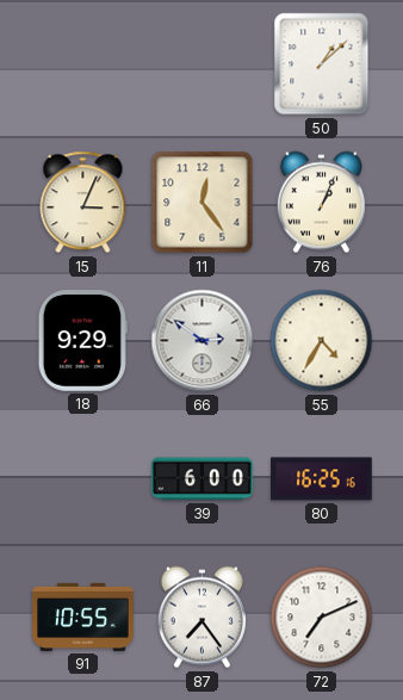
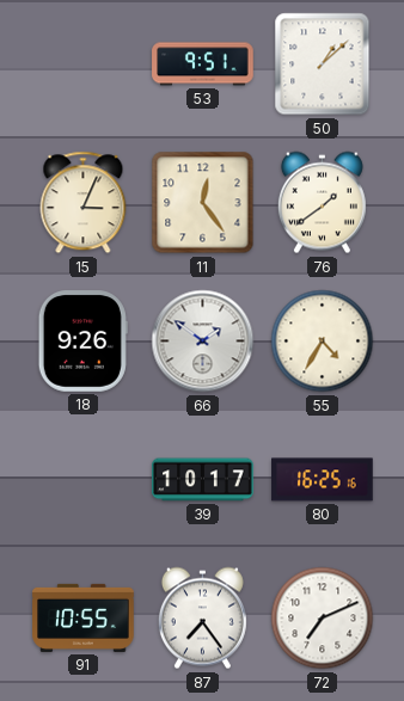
53: none -> 9:51 (203, 64)
76: 1:04 -> 1:39 (322, 203)
18: 9:29 -> 9:26 (82, 342)
66: 2:51 -> 1:51 (203, 342)
39: 6:00 -> 10:17 (203, 480)
